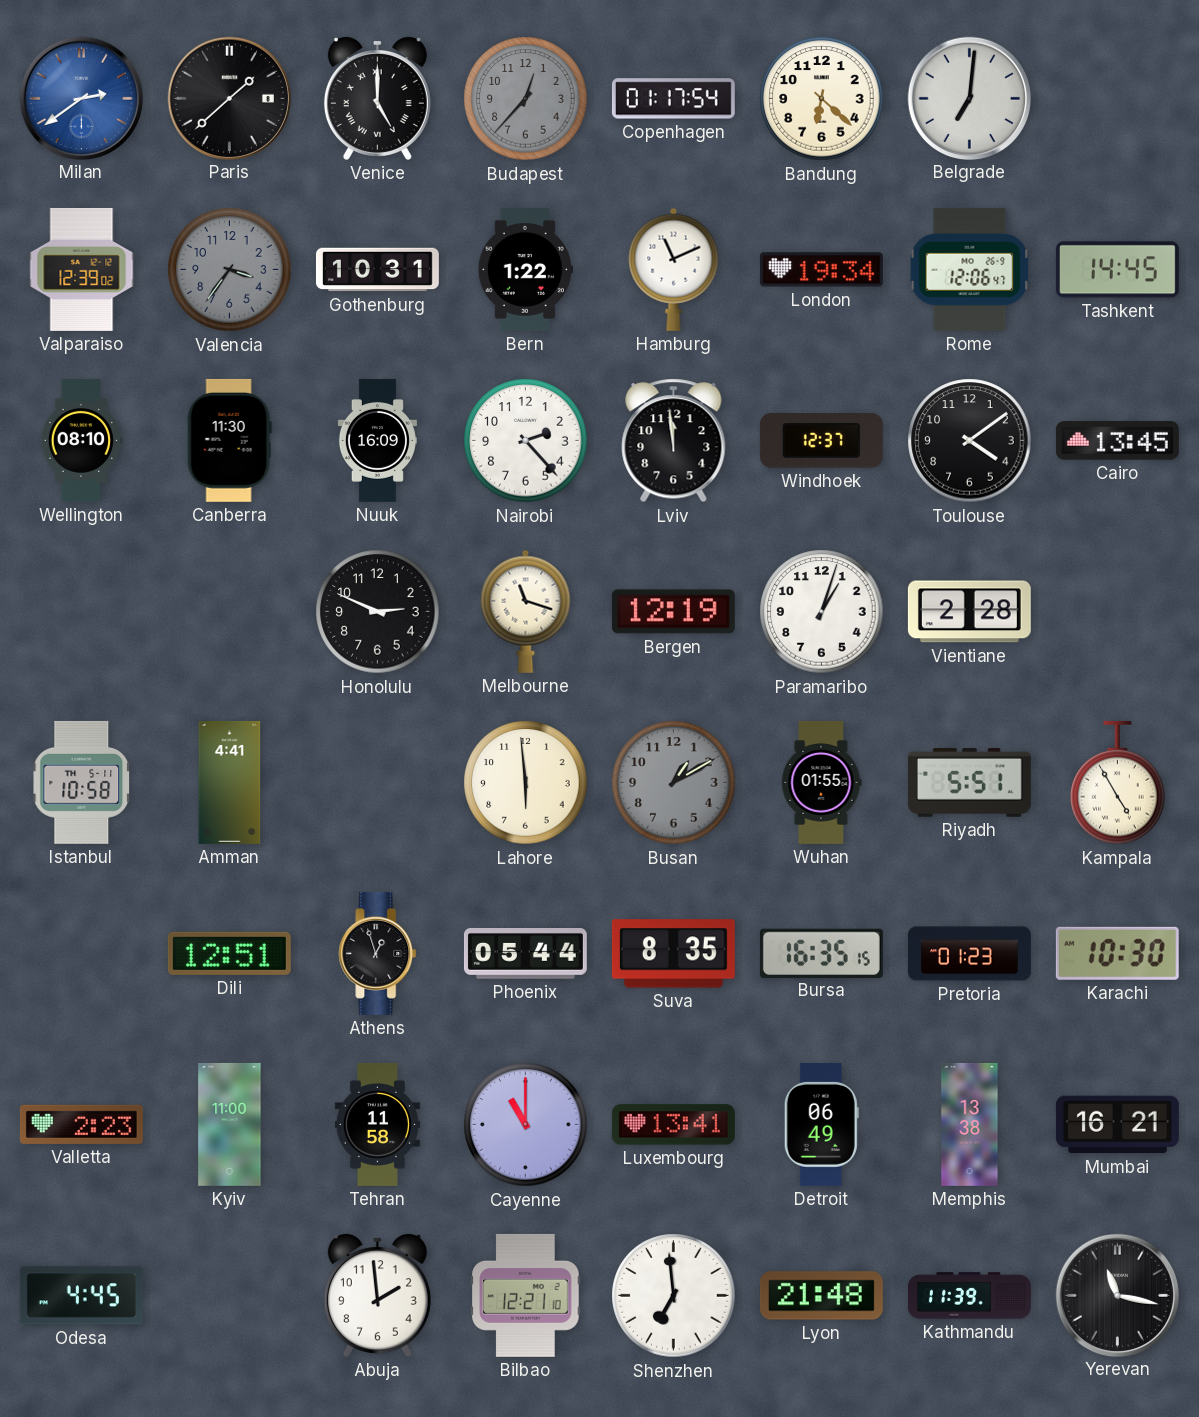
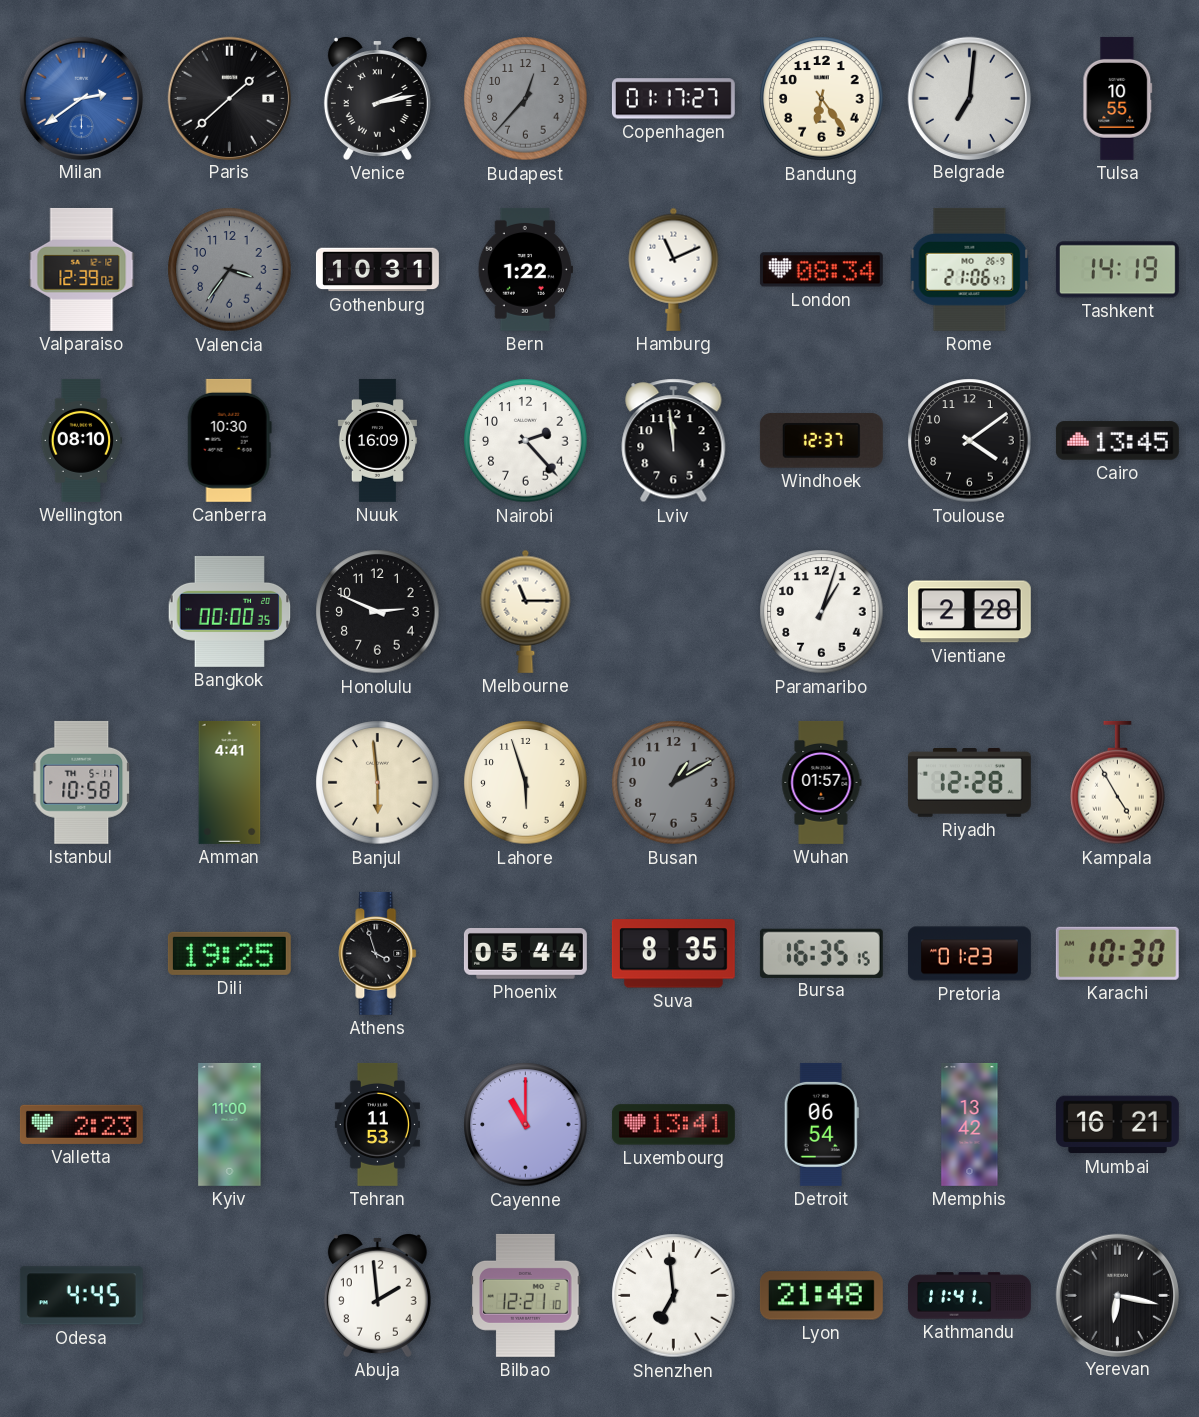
Venice: 5:00 -> 2:13 (377, 99)
Copenhagen: 01:17:54 -> 01:17:27 (673, 99)
Bandung: 6:22 -> 6:24 (822, 99)
Tulsa: none -> 10:55 (1118, 98)
London: 19:34 -> 08:34 (821, 270)
Rome: 12:06 -> 21:06 (970, 269)
Tashkent: 14:45 -> 14:19 (1117, 270)
Canberra: 11:30 -> 10:30 (229, 440)
Bangkok: none -> 00:00 (230, 611)
Melbourne: 11:18 -> 11:15 (526, 611)
Bergen: 12:19 -> none (673, 612)
Banjul: none -> 5:59 (378, 783)
Lahore: 5:59 -> 5:57 (526, 783)
Wuhan: 01:55 -> 01:57 (821, 782)
Riyadh: 5:51 -> 12:28 (969, 783)
Dili: 12:51 -> 19:25 (229, 953)
Athens: 12:57 -> 3:57 (378, 953)
Tehran: 11:58 -> 11:53 (377, 1124)
Detroit: 06:49 -> 06:54 (821, 1124)
Memphis: 13:38 -> 13:42 (970, 1124)
Kathmandu: 11:39 -> 11:41 (969, 1296)
Yerevan: 11:17 -> 6:17 (1117, 1295)
